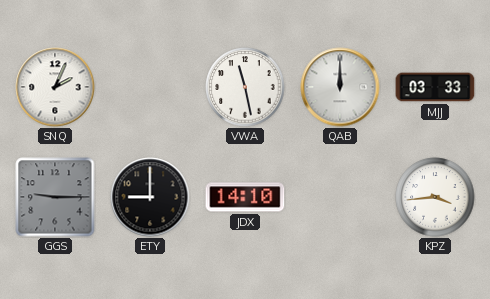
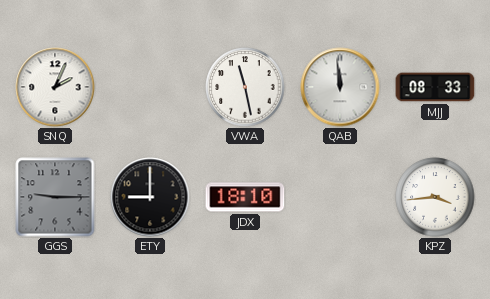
QAB: 12:00 -> 11:59 (340, 87)
MJJ: 03:33 -> 08:33 (435, 87)
JDX: 14:10 -> 18:10 (245, 197)
